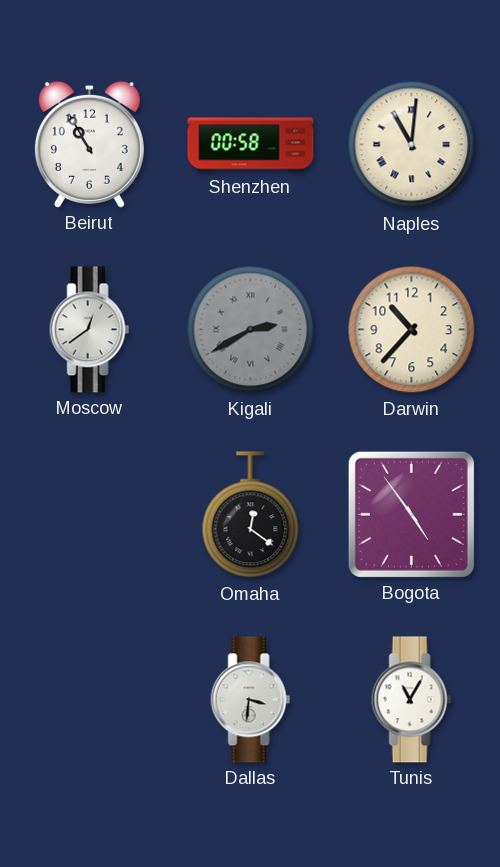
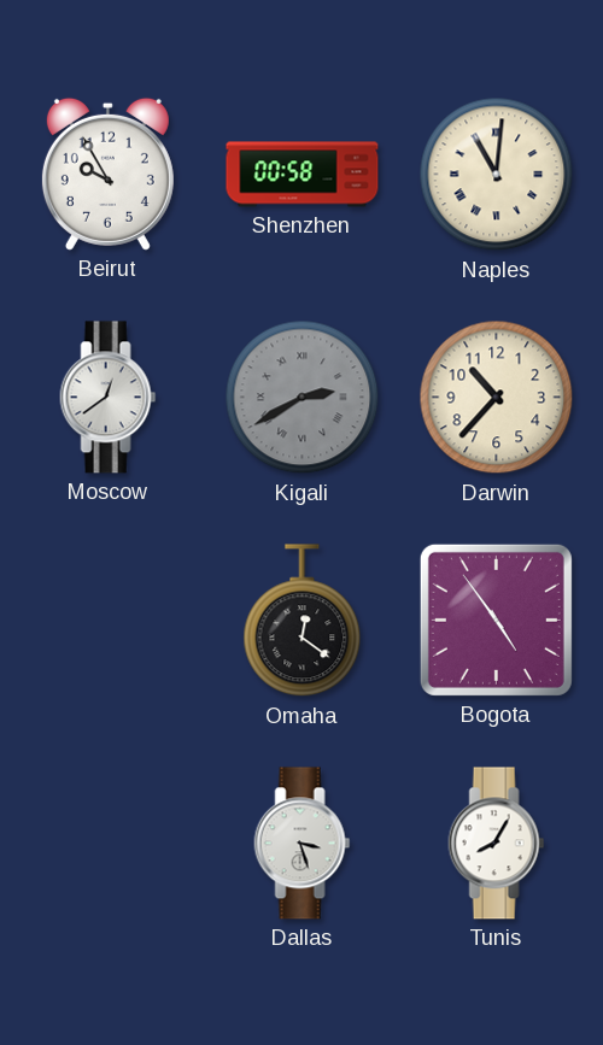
Beirut: 10:55 -> 9:55 (107, 174)
Dallas: 3:31 -> 3:27 (303, 844)
Tunis: 11:05 -> 8:05 (497, 844)
